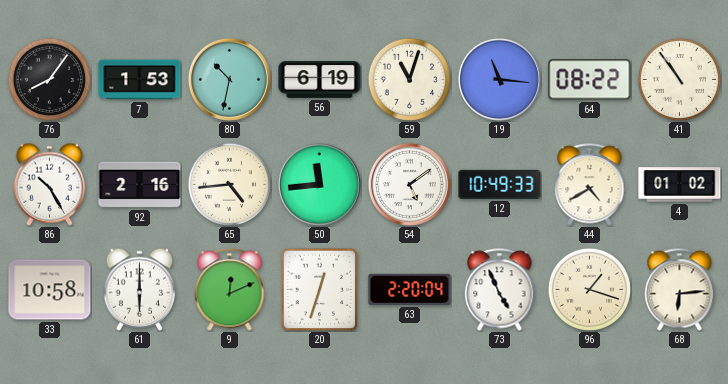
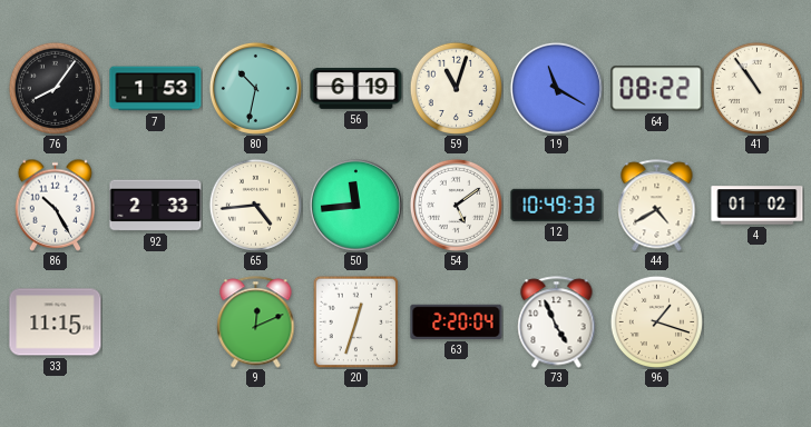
19: 11:16 -> 11:20 (556, 88)
92: 2:16 -> 2:33 (156, 206)
33: 10:58 -> 11:15 (56, 322)
61: 6:00 -> none (140, 289)
68: 6:14 -> none (680, 290)
